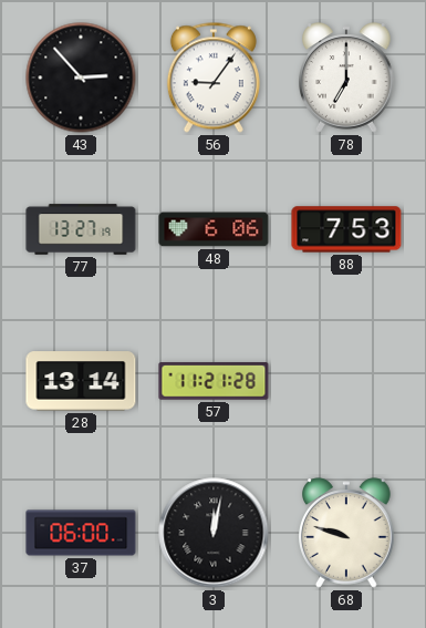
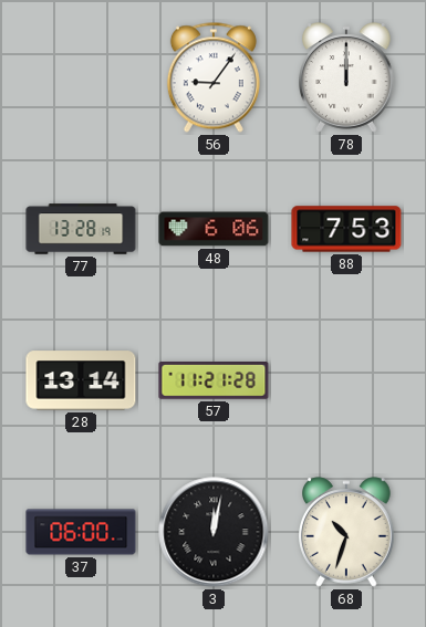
43: 2:53 -> none (81, 78)
78: 7:00 -> 12:00 (347, 77)
77: 13:27 -> 13:28 (81, 229)
68: 9:48 -> 10:33 (347, 532)
